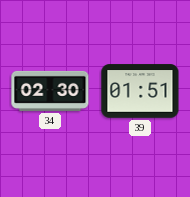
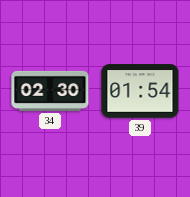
39: 01:51 -> 01:54 (140, 91)
